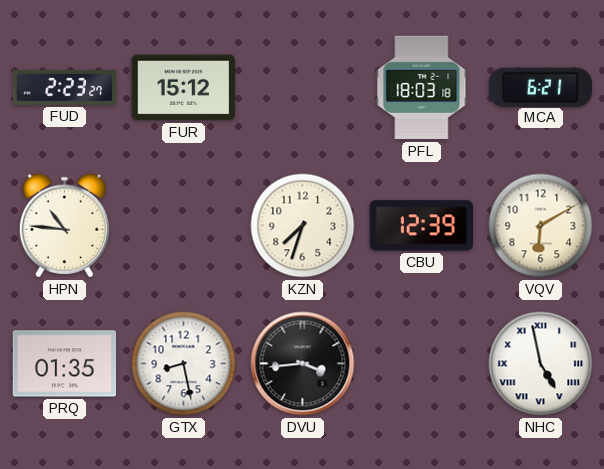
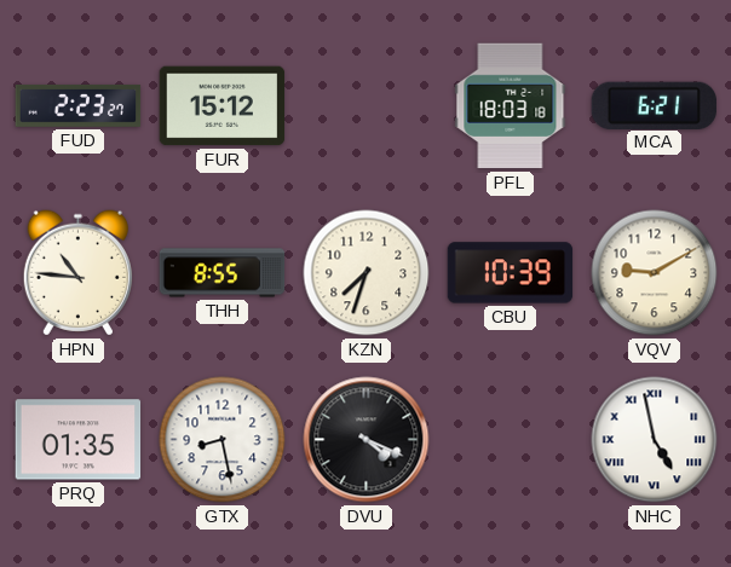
THH: none -> 8:55 (223, 273)
CBU: 12:39 -> 10:39 (511, 273)
VQV: 6:10 -> 9:10 (655, 273)
DVU: 3:44 -> 4:19 (367, 440)
